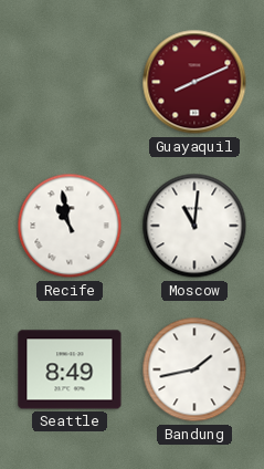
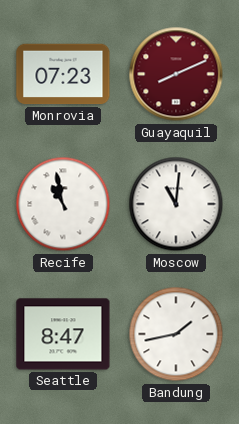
Monrovia: none -> 07:23 (63, 74)
Seattle: 8:49 -> 8:47 (63, 334)
